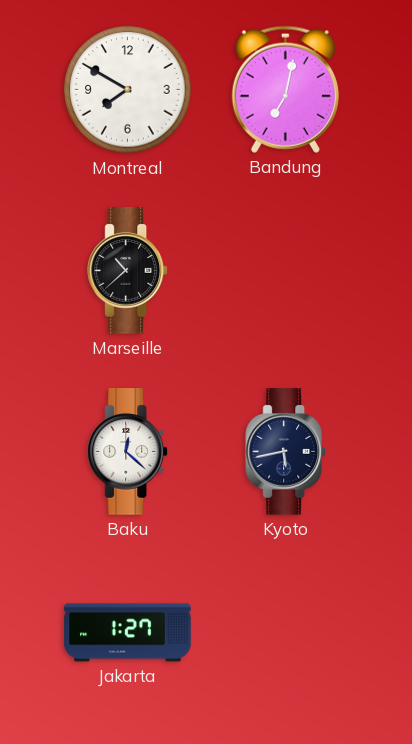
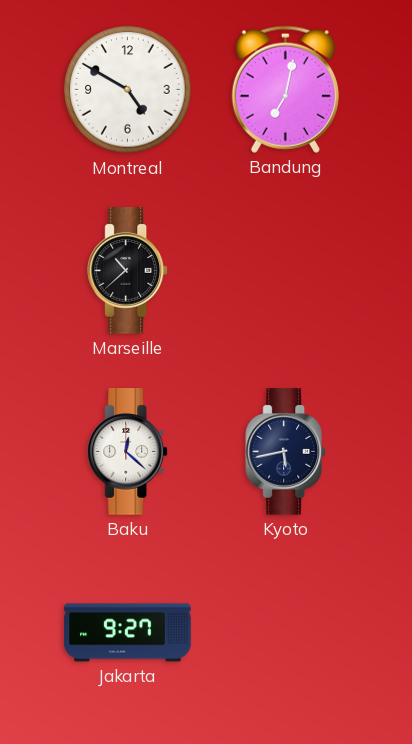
Montreal: 7:50 -> 4:50 (128, 90)
Jakarta: 1:27 -> 9:27 (128, 633)
